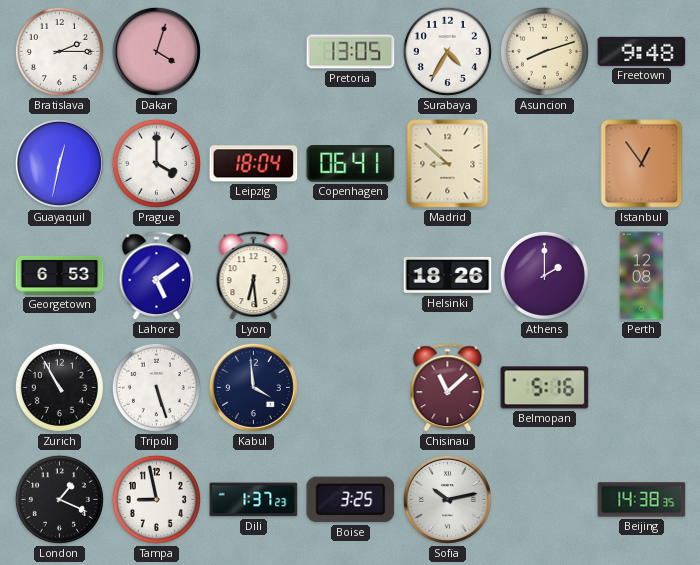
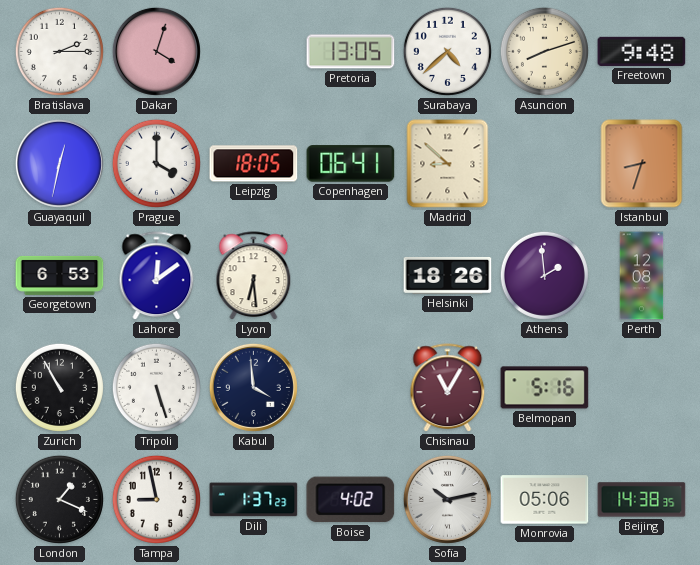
Surabaya: 4:35 -> 4:38 (447, 51)
Leipzig: 18:04 -> 18:05 (254, 164)
Istanbul: 12:54 -> 8:33 (642, 164)
Lahore: 5:09 -> 12:09 (157, 276)
Athens: 2:00 -> 1:59 (544, 275)
Chisinau: 11:08 -> 11:05 (448, 388)
Boise: 3:25 -> 4:02 (351, 500)
Monrovia: none -> 05:06 (545, 500)
